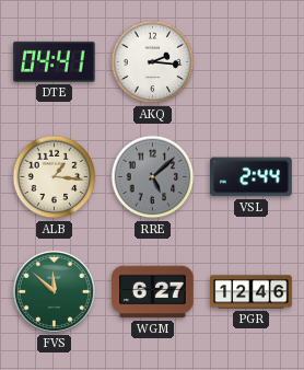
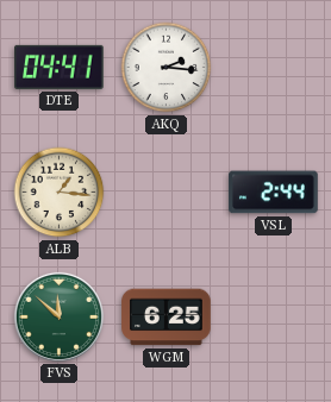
RRE: 5:08 -> none (153, 177)
WGM: 6:27 -> 6:25 (167, 318)
PGR: 12:46 -> none (252, 292)
